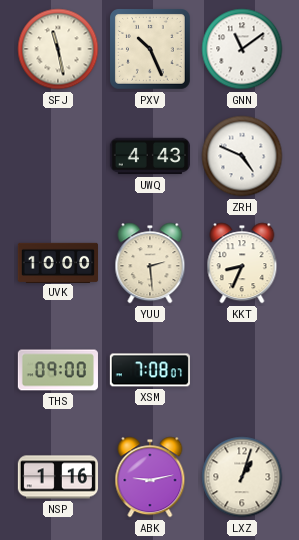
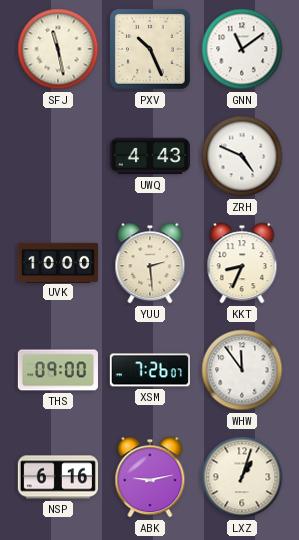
XSM: 7:08 -> 7:26 (150, 370)
WHW: none -> 11:54 (242, 370)
NSP: 1:16 -> 6:16 (57, 477)
